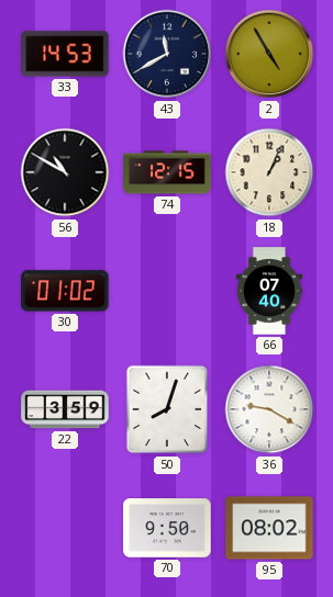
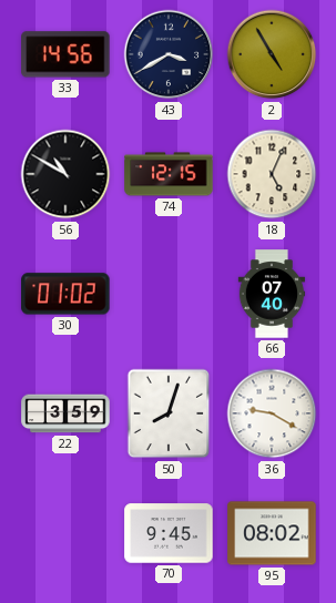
33: 14:53 -> 14:56 (65, 54)
43: 11:40 -> 3:40 (169, 54)
18: 1:04 -> 5:04 (272, 174)
70: 9:50 -> 9:45 (169, 533)
